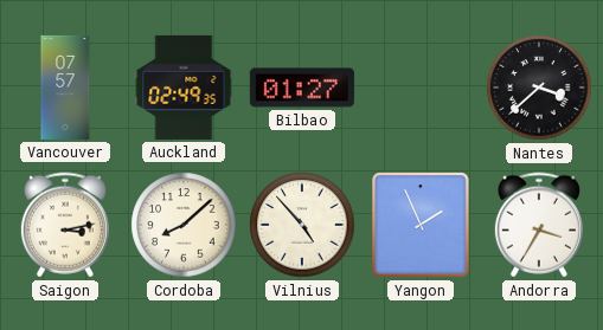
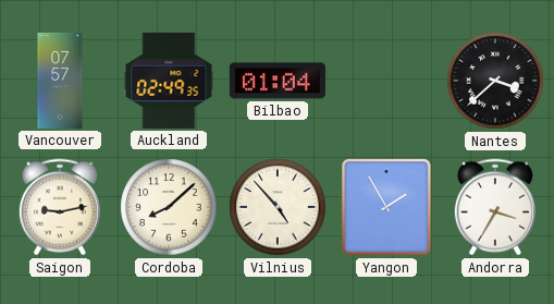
Bilbao: 01:27 -> 01:04 (278, 81)
Saigon: 3:13 -> 9:13 (60, 207)
Yangon: 1:56 -> 1:55 (386, 207)
